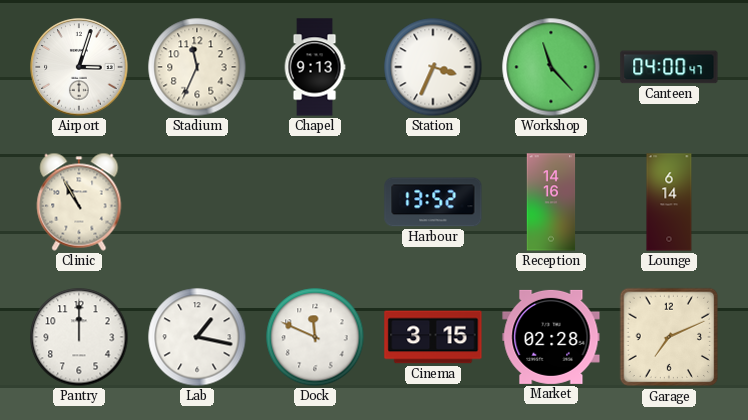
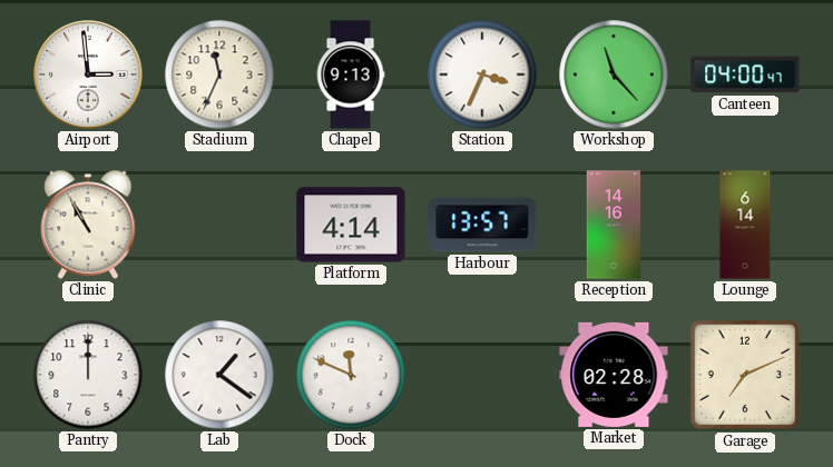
Airport: 3:03 -> 2:59 (88, 74)
Platform: none -> 4:14 (351, 225)
Harbour: 13:52 -> 13:57 (482, 225)
Lab: 1:17 -> 1:21 (219, 375)
Cinema: 3:15 -> none (433, 337)
